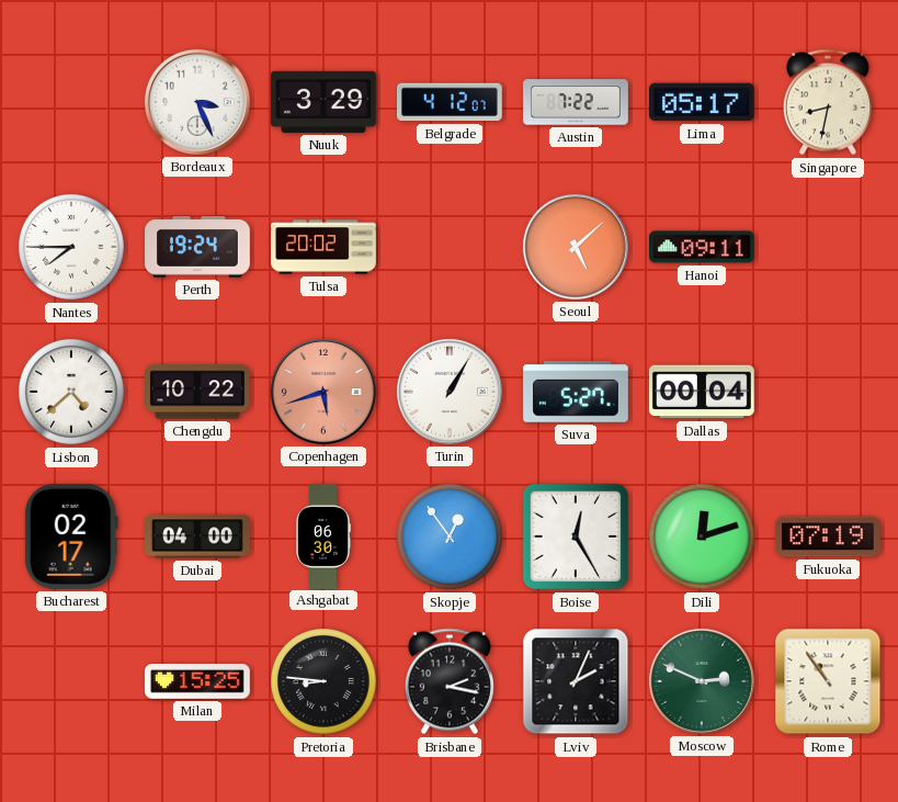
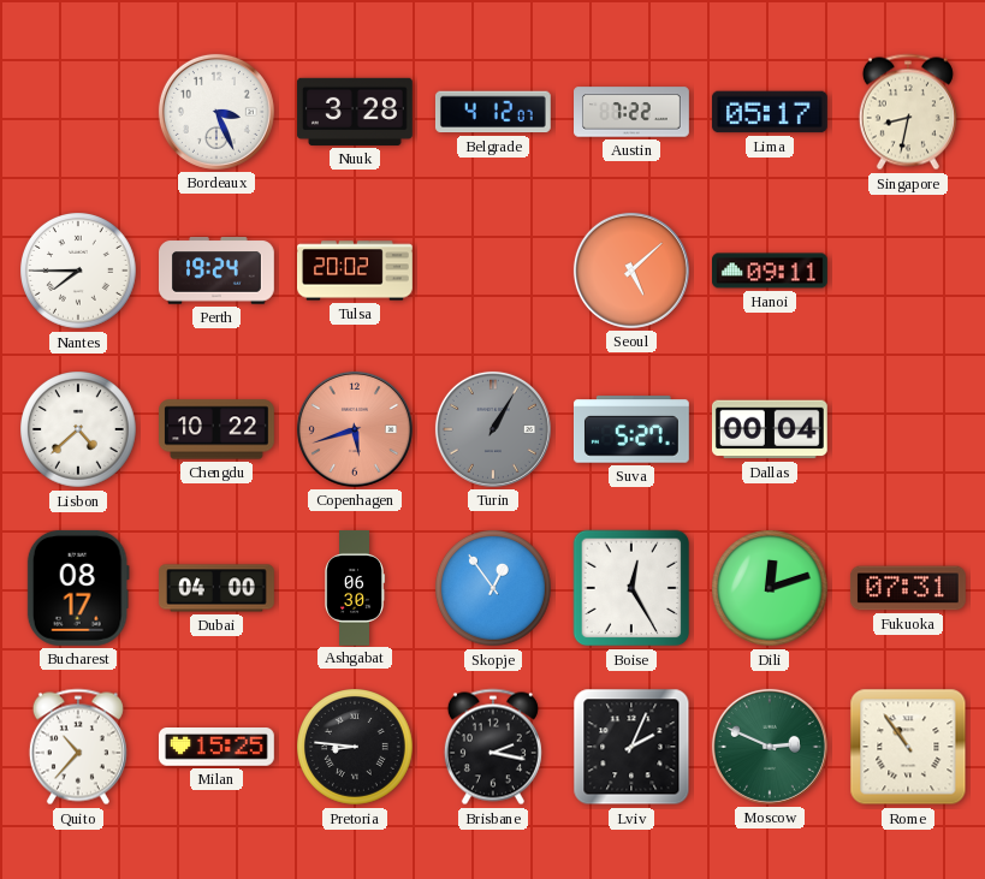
Nuuk: 3:29 -> 3:28 (355, 112)
Turin dial: white -> grey (493, 429)
Bucharest: 02:17 -> 08:17 (78, 588)
Fukuoka: 07:19 -> 07:31 (908, 588)
Quito: none -> 10:37 (78, 747)
